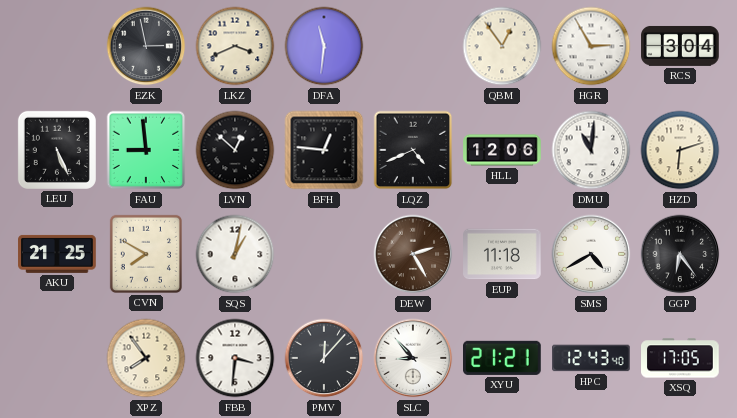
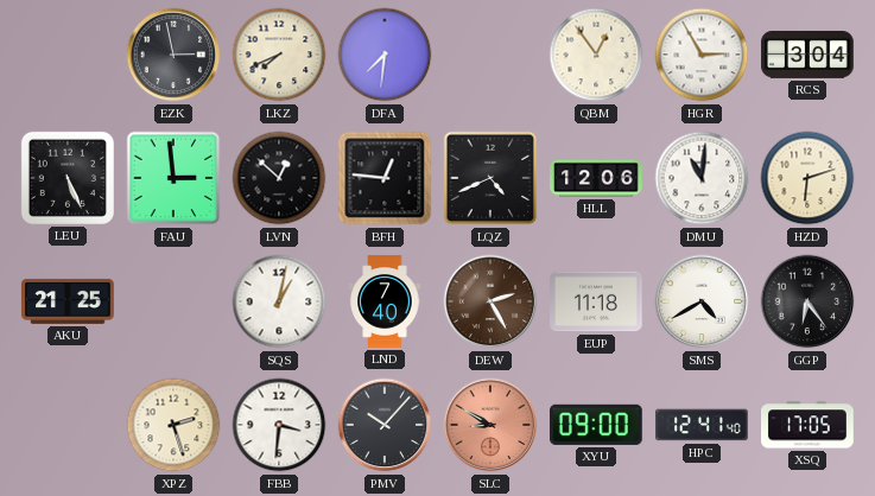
LKZ: 3:41 -> 7:41 (279, 55)
DFA: 11:31 -> 7:31 (385, 55)
FAU: 8:59 -> 2:59 (173, 178)
CVN: 7:50 -> none (146, 254)
LND: none -> 7:40 (385, 301)
XPZ: 7:54 -> 2:27 (173, 425)
PMV: 12:07 -> 10:07 (385, 425)
SLC: 8:53 -> 8:50 (490, 425)
SLC dial: white -> salmon (490, 425)
XYU: 21:21 -> 09:00 (597, 425)
HPC: 12:43 -> 12:41 (702, 425)
